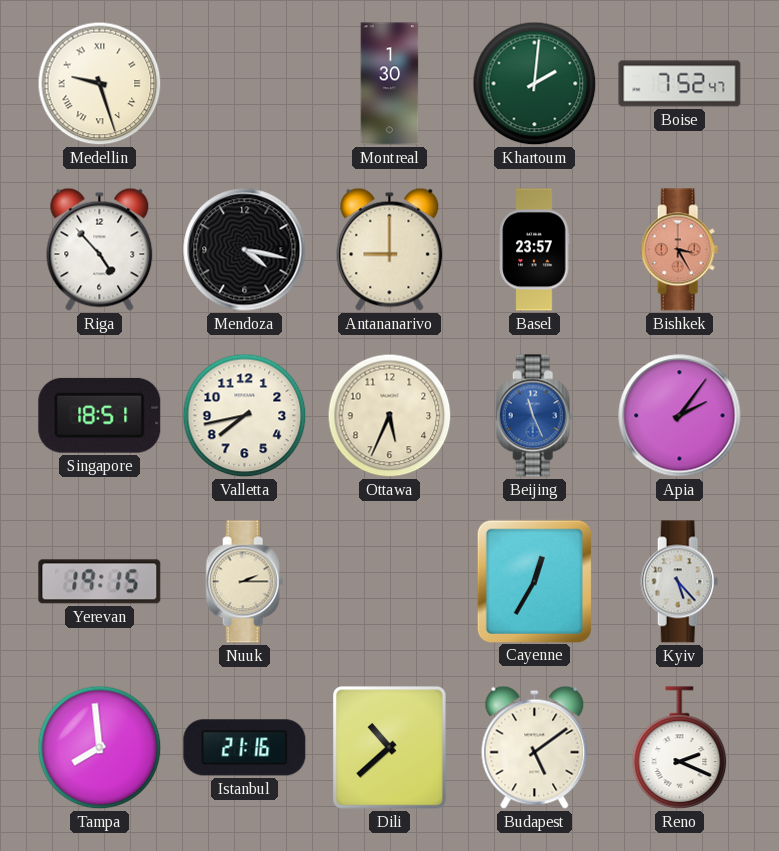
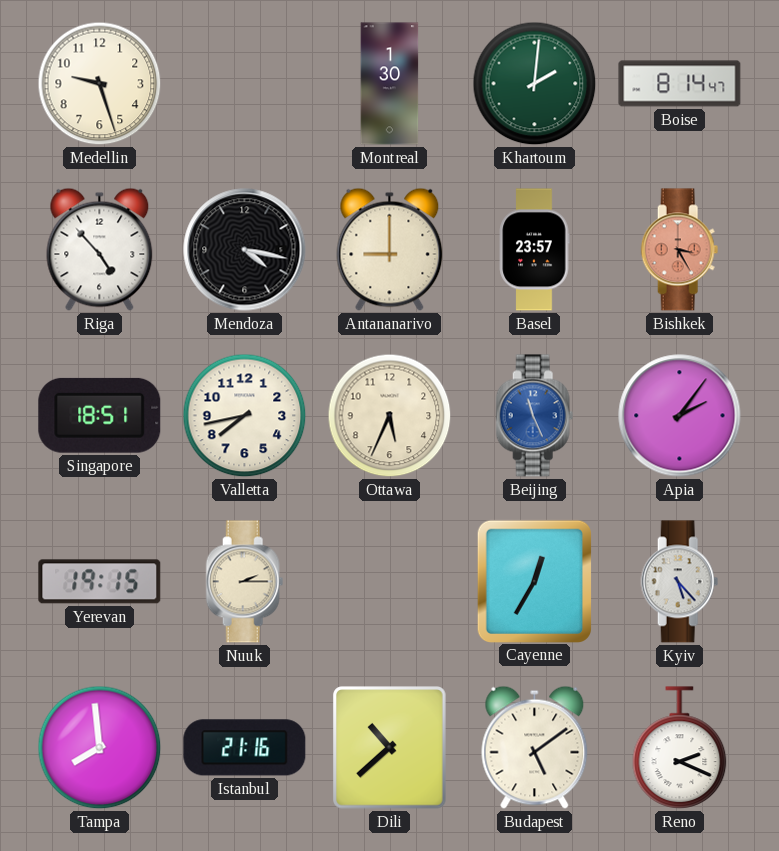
Medellin numerals: Roman -> Arabic (100, 84)
Boise: 7:52 -> 8:14 (680, 84)
